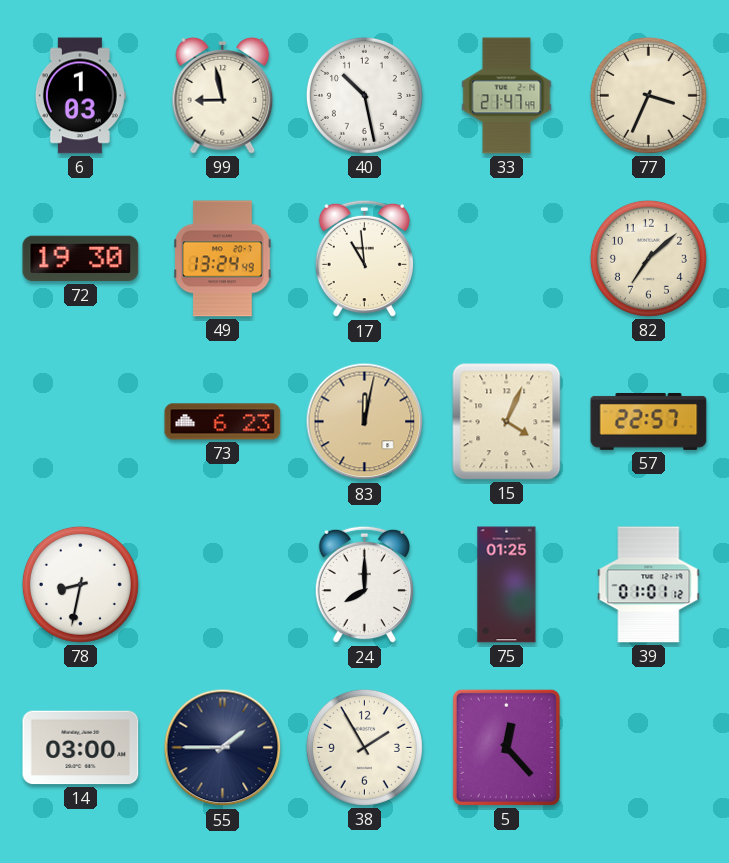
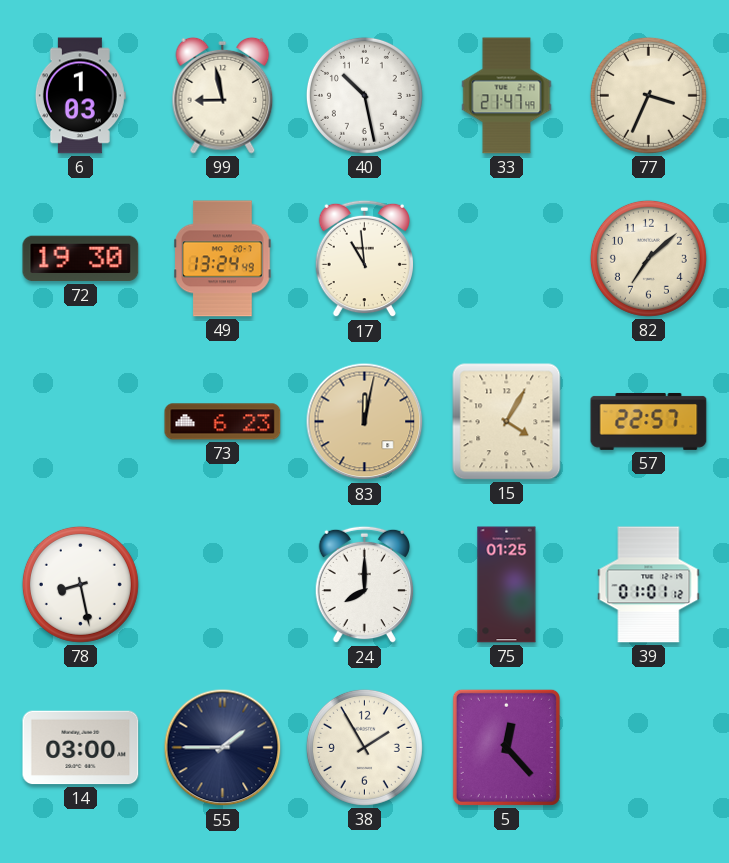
15: 4:04 -> 4:05 (507, 422)
78: 8:32 -> 8:28 (80, 584)
